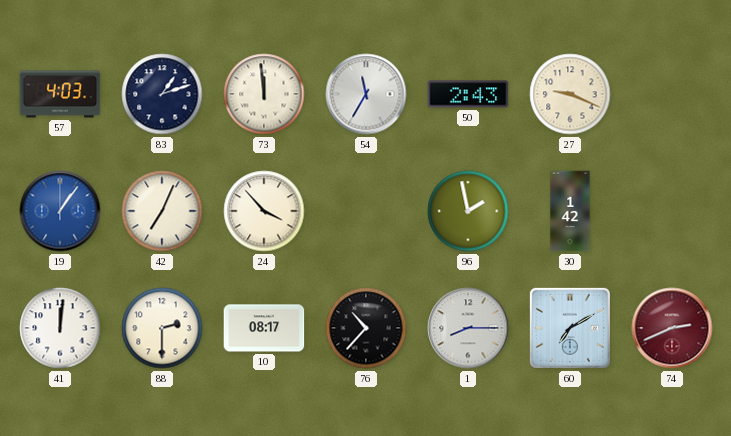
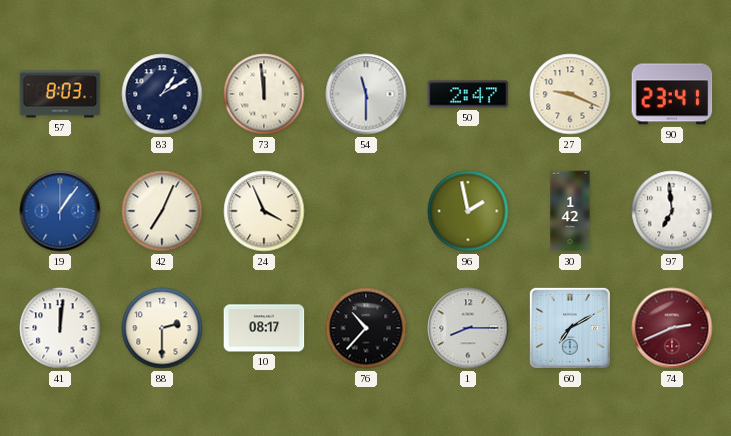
57: 4:03 -> 8:03 (60, 94)
83: 1:12 -> 1:10 (162, 94)
54: 11:35 -> 11:30 (366, 94)
50: 2:43 -> 2:47 (468, 94)
90: none -> 23:41 (672, 94)
24: 3:53 -> 3:56 (264, 211)
97: none -> 6:59 (672, 211)
